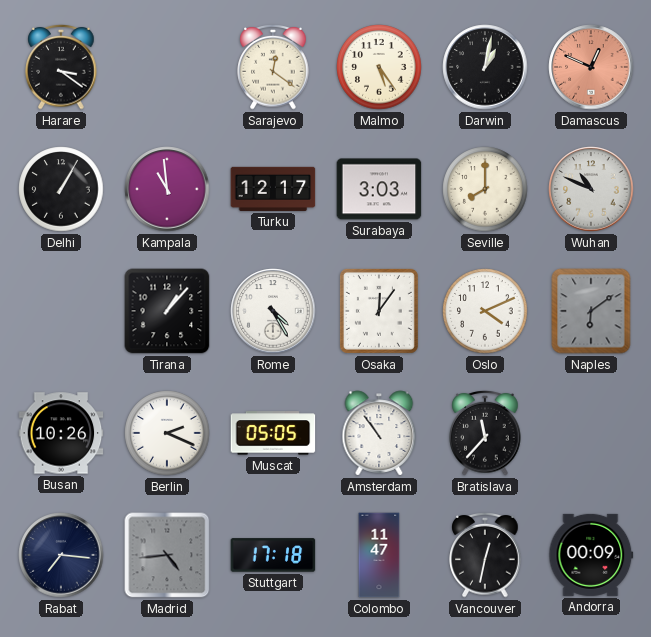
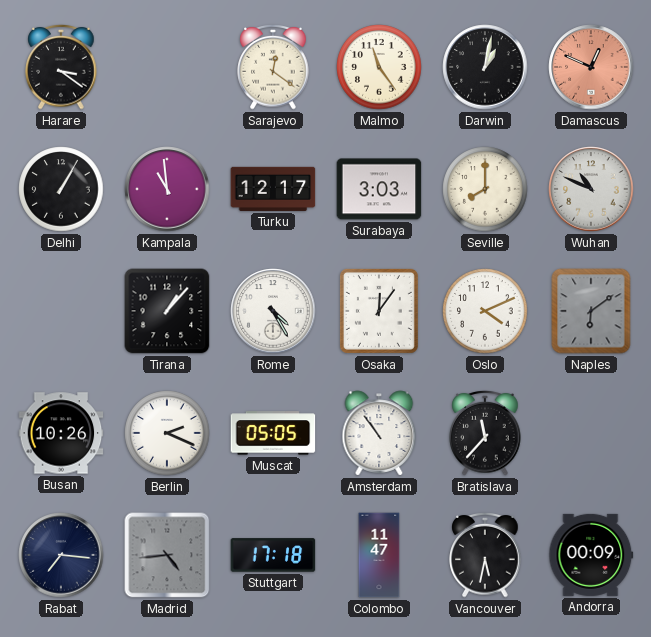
Malmo: 5:24 -> 11:24 (379, 67)
Vancouver: 12:32 -> 5:32 (485, 555)
